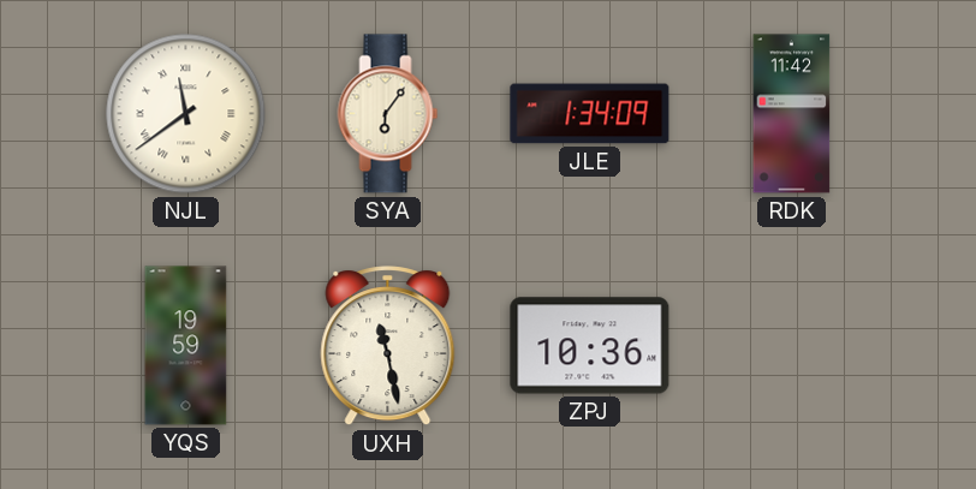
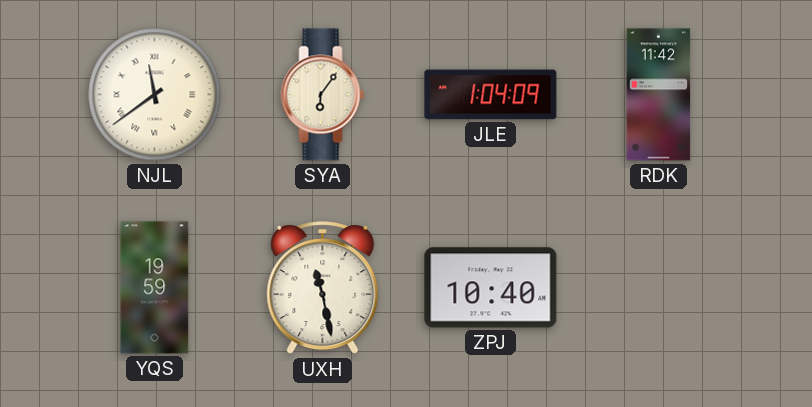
JLE: 1:34 -> 1:04 (491, 95)
ZPJ: 10:36 -> 10:40 (491, 288)
